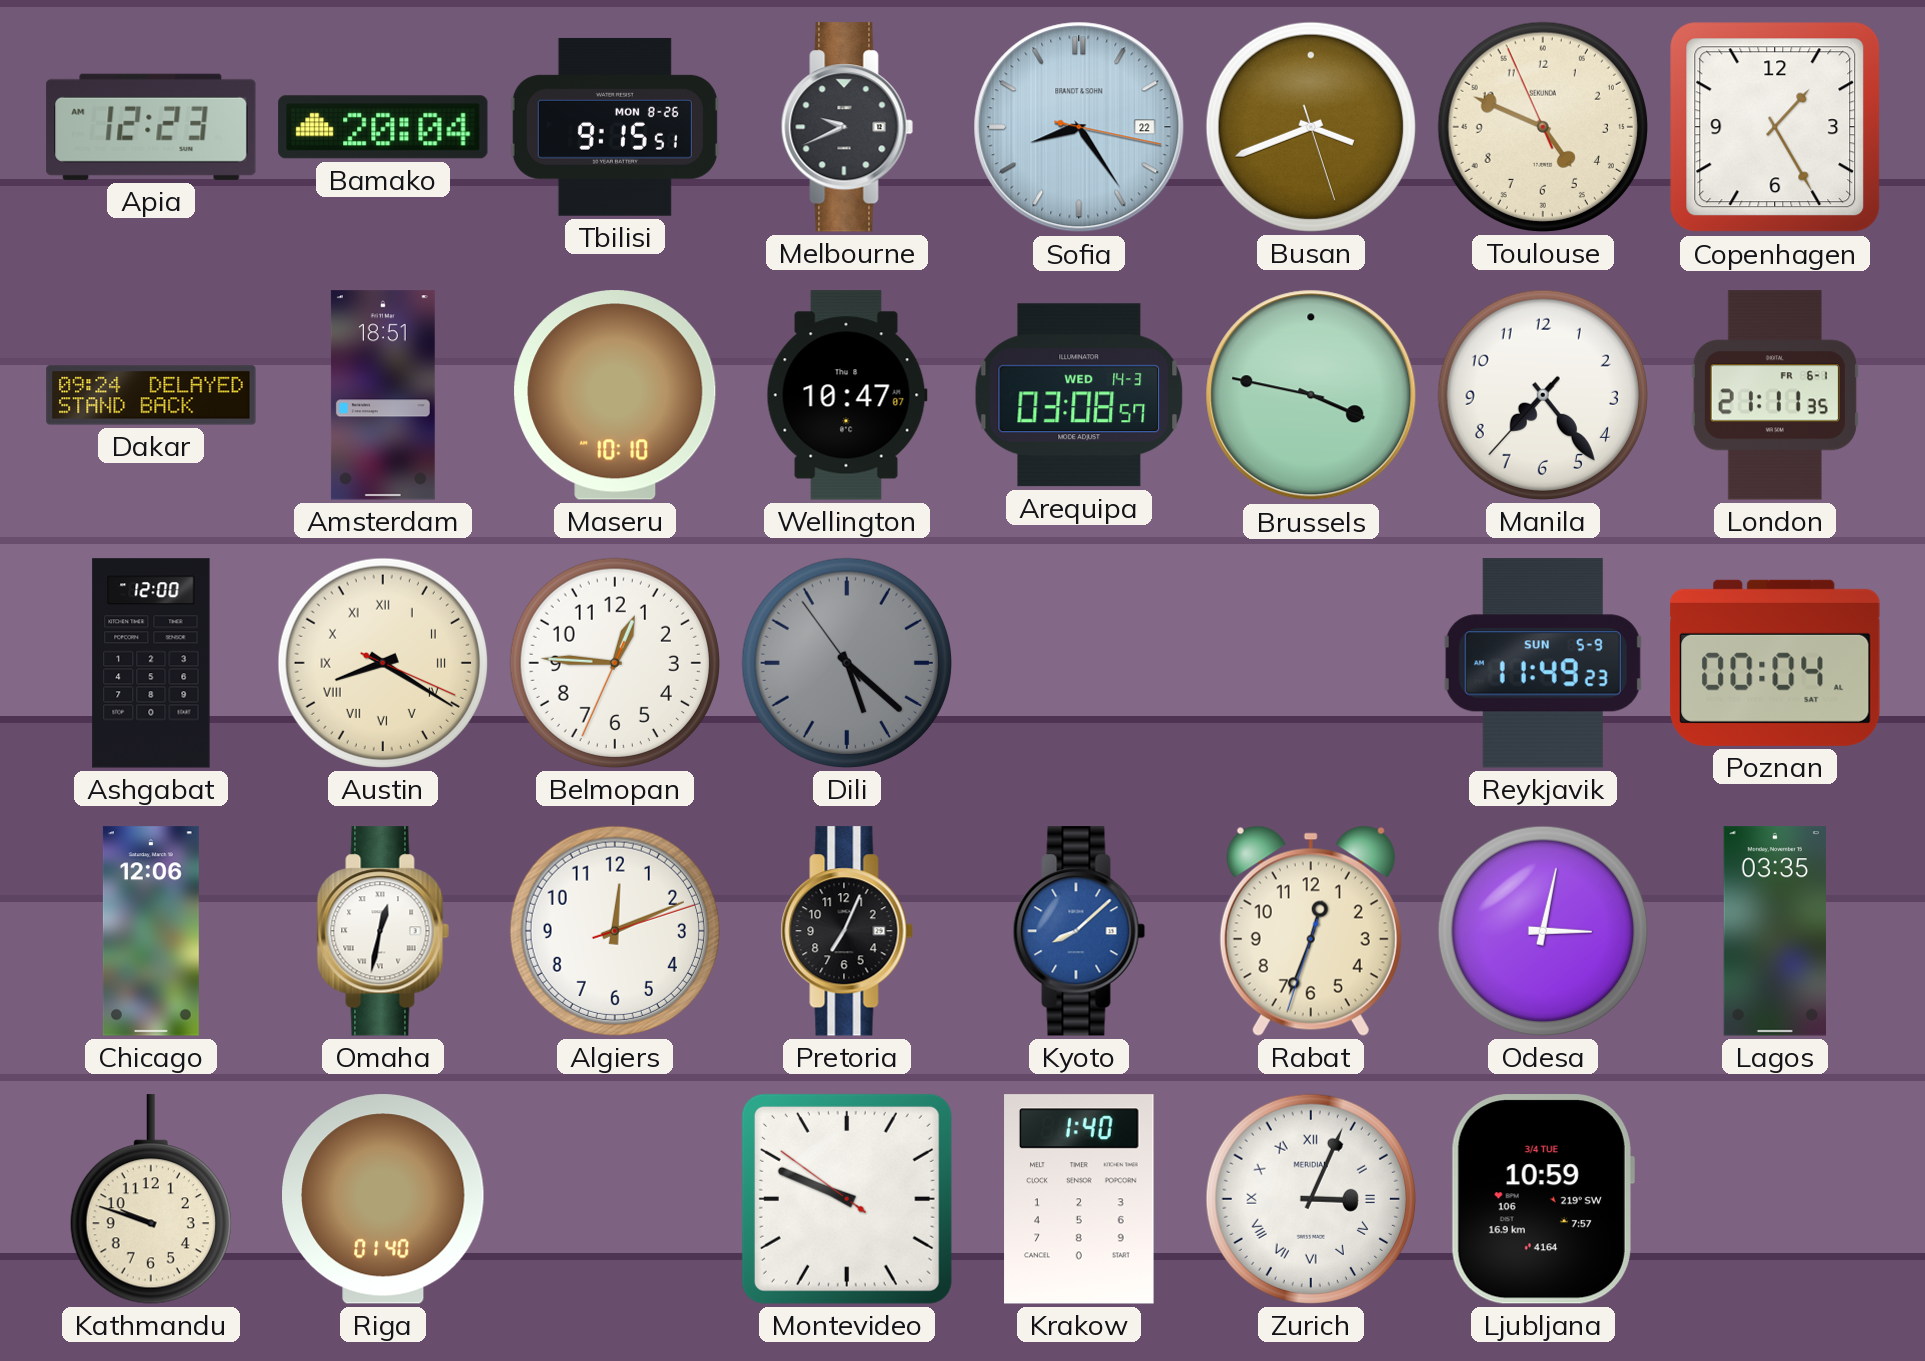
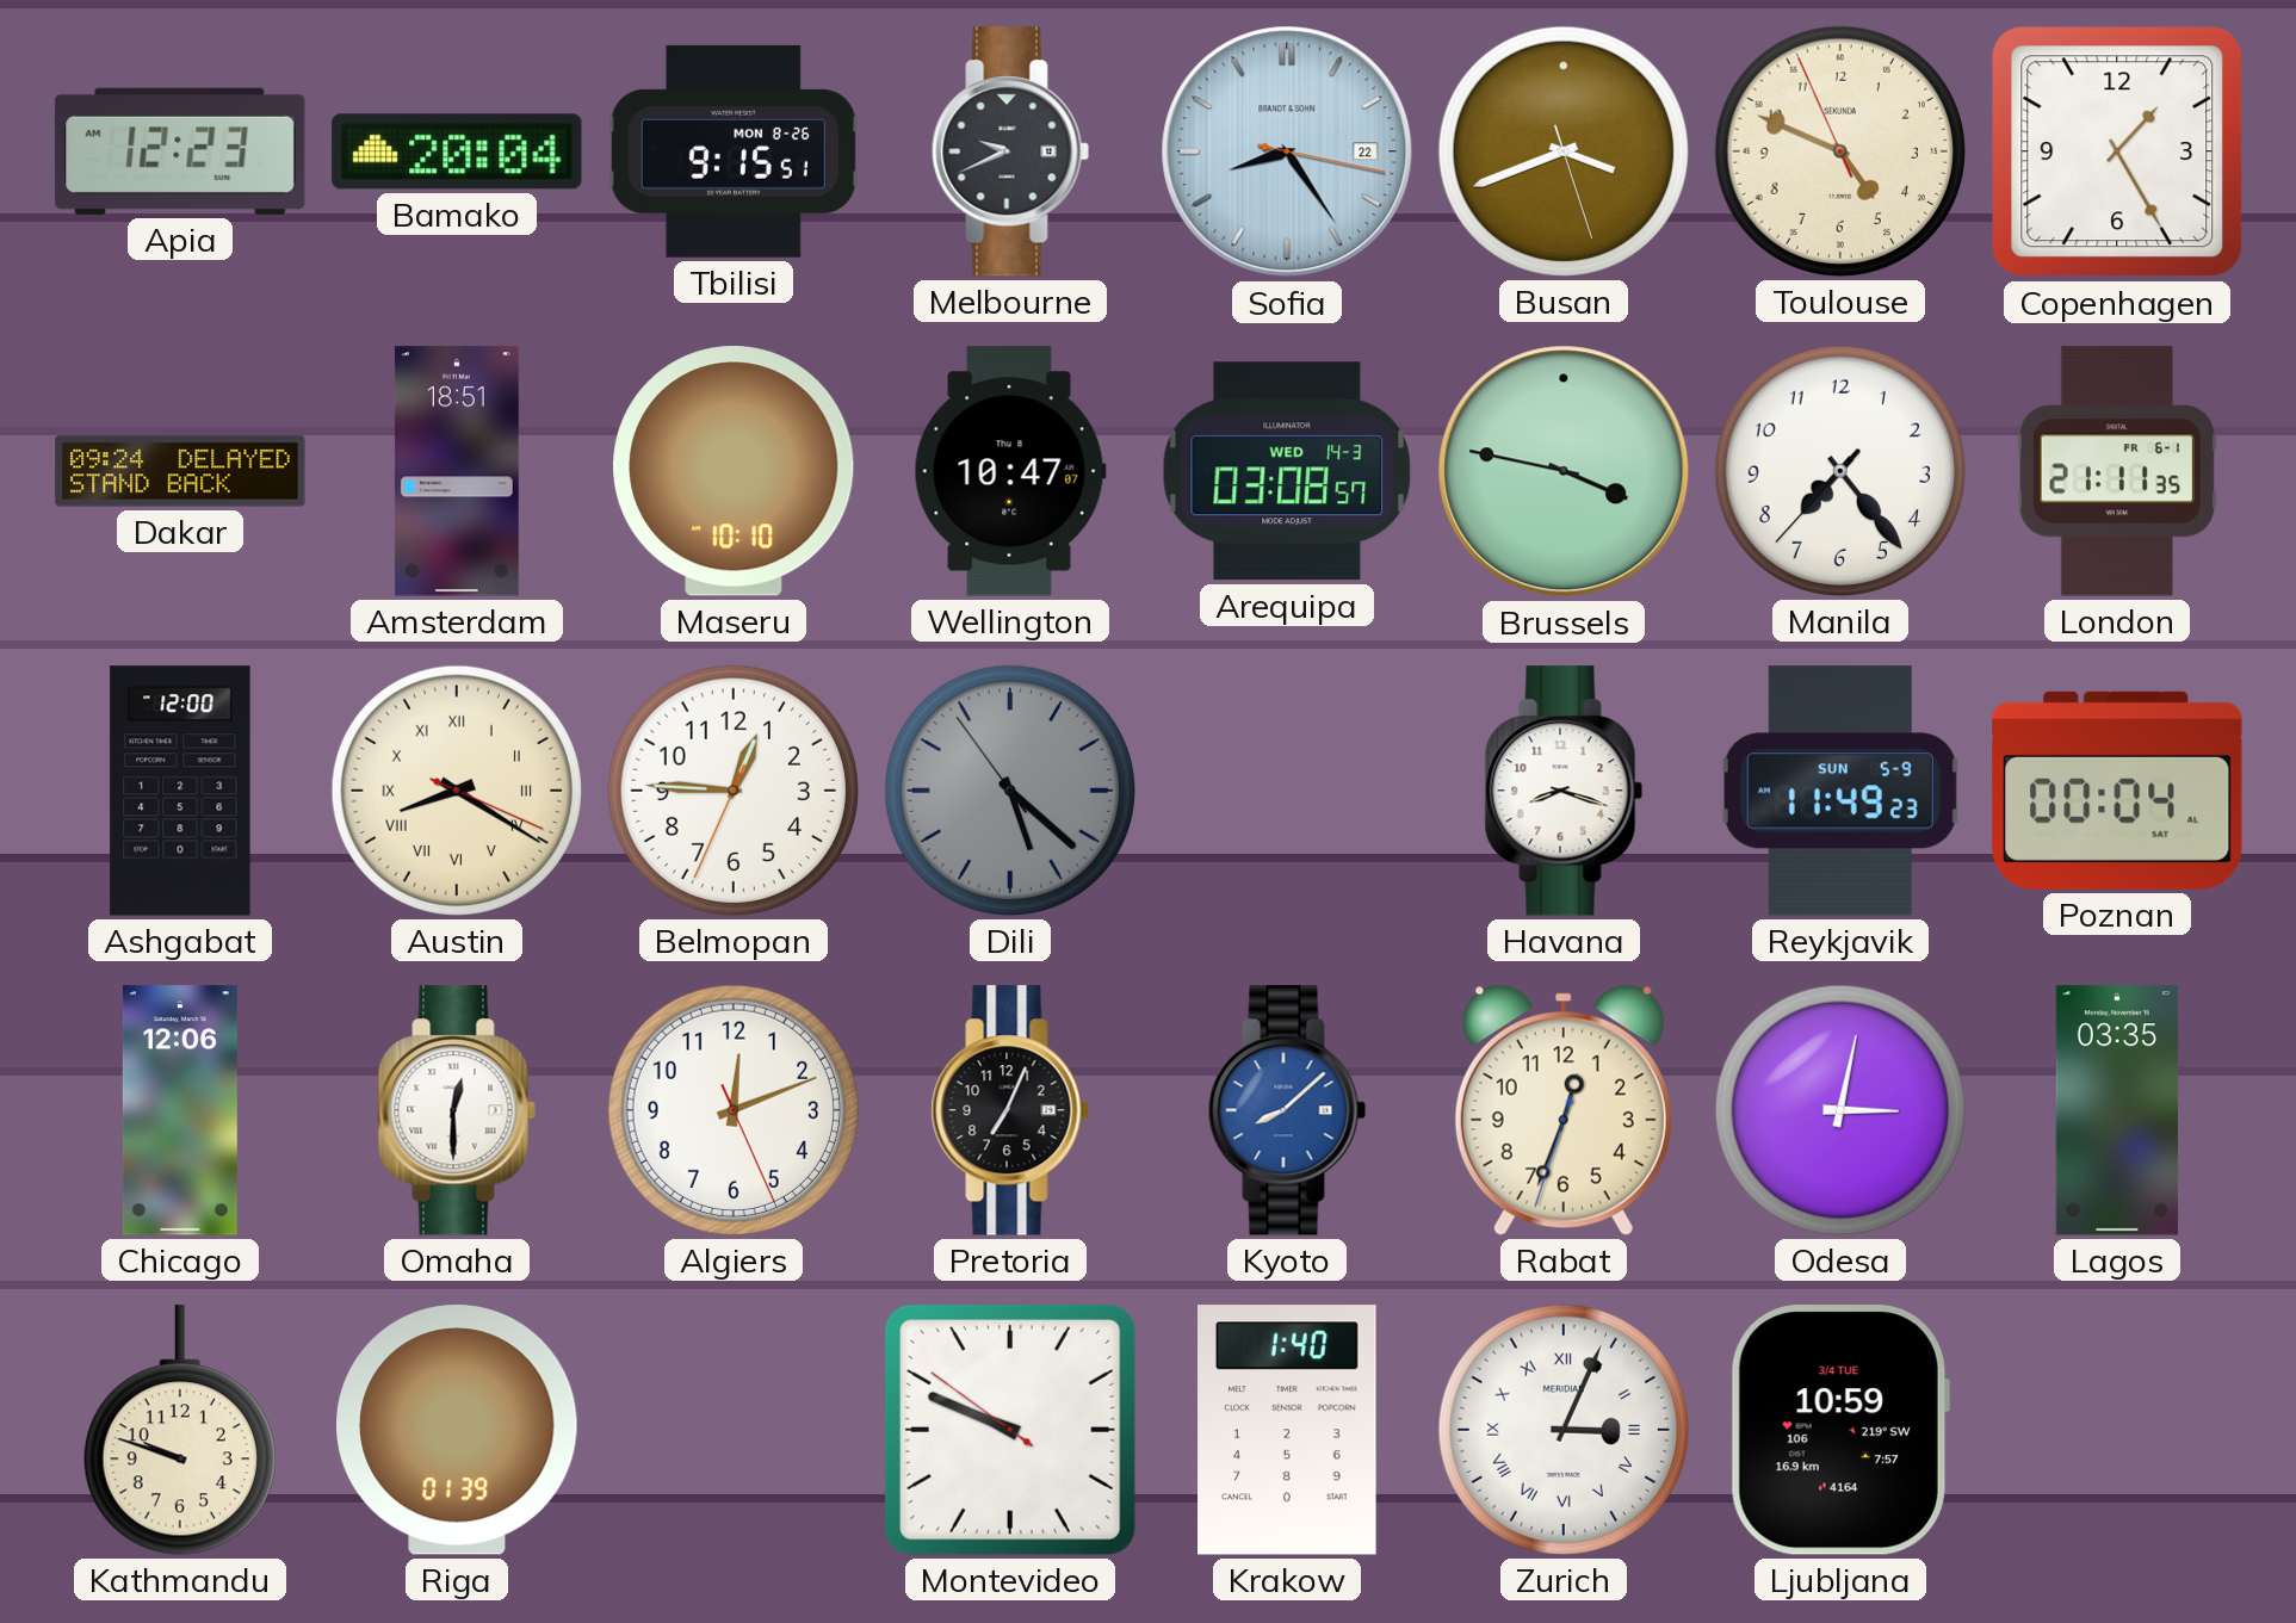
Havana: none -> 8:18 (1564, 791)
Omaha: 12:32 -> 12:30 (457, 1110)
Algiers: 12:11:12 -> 12:11:26 (734, 1110)
Riga: 01:40 -> 01:39 (458, 1430)
